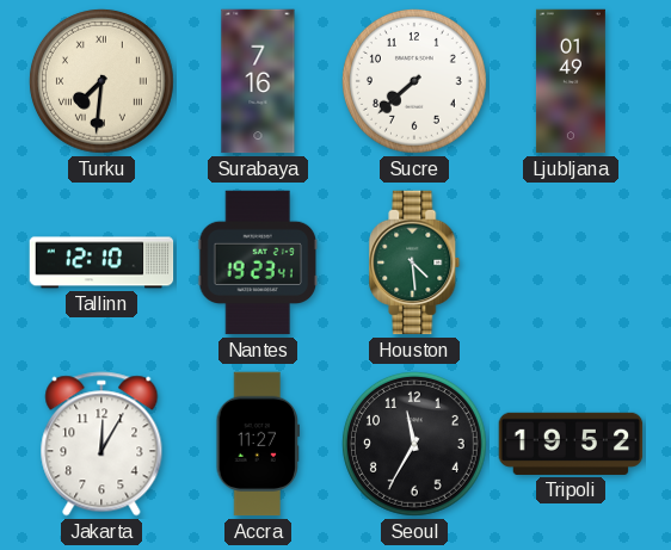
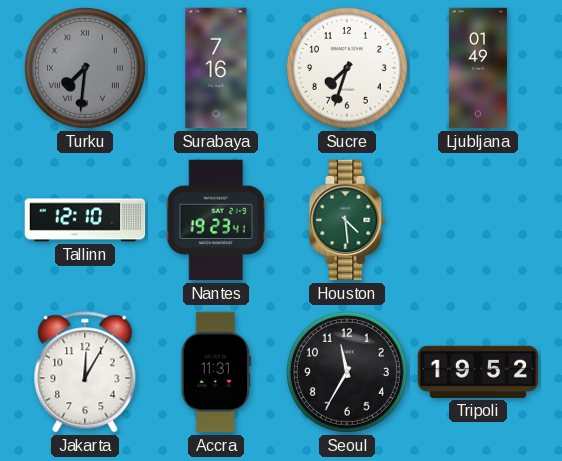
Turku dial: cream -> grey (85, 68)
Sucre: 7:38 -> 7:33 (347, 68)
Accra: 11:27 -> 11:31 (215, 372)
